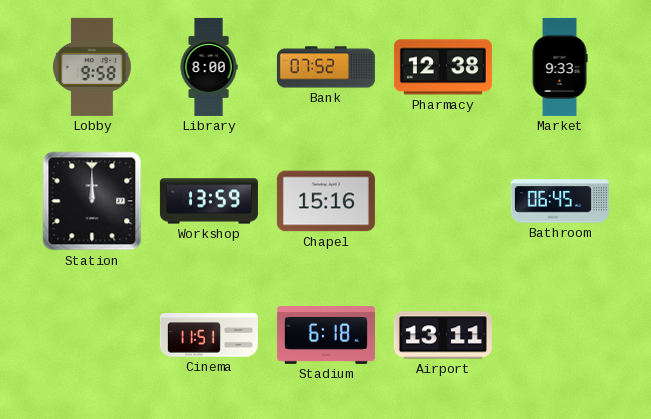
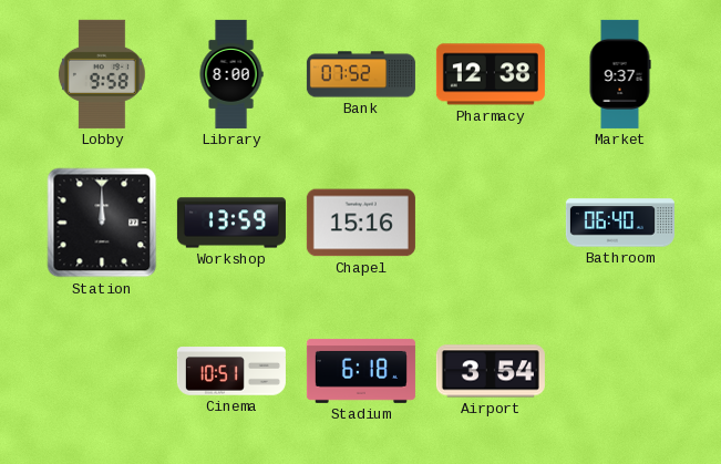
Market: 9:33 -> 9:37 (620, 74)
Bathroom: 06:45 -> 06:40 (620, 223)
Cinema: 11:51 -> 10:51 (231, 371)
Airport: 13:11 -> 3:54 (491, 371)
